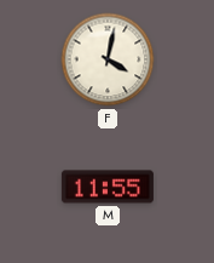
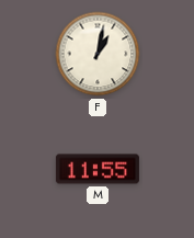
F: 4:02 -> 1:02 (98, 54)
